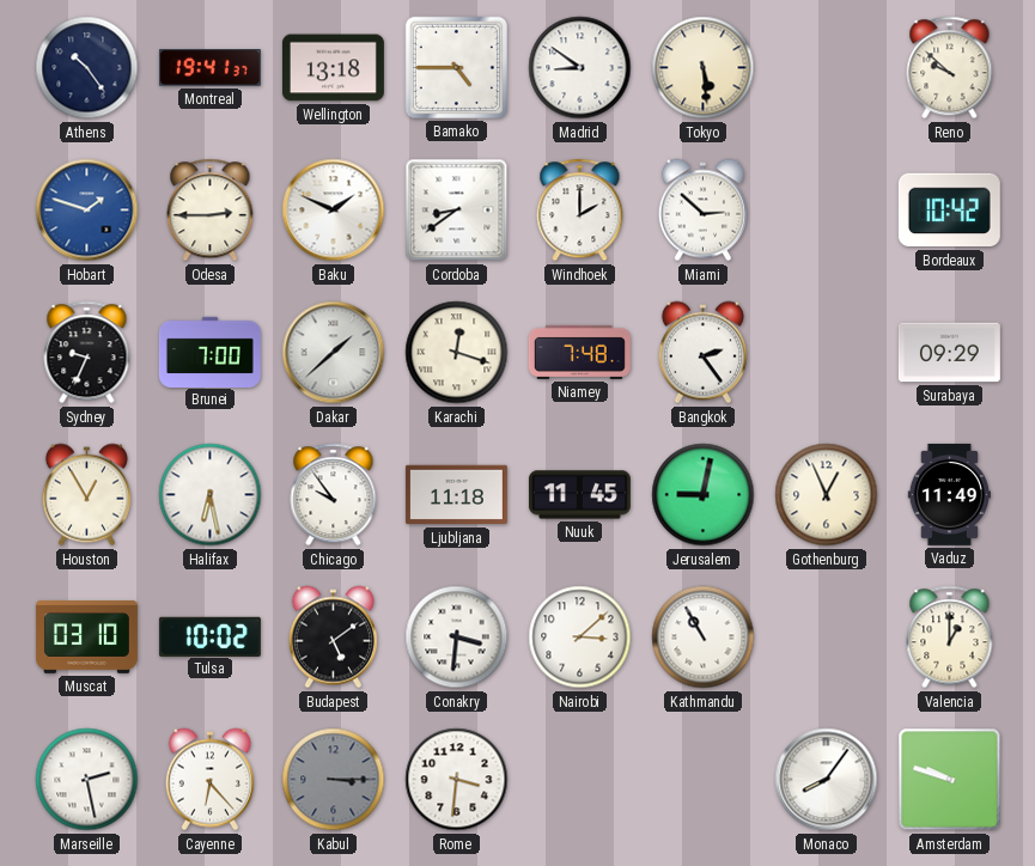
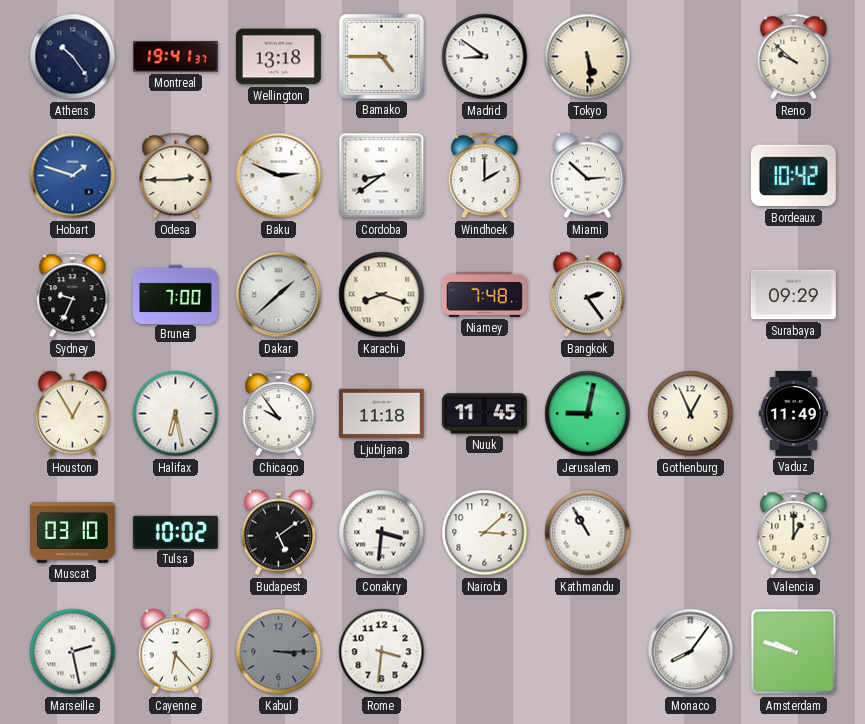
Baku: 1:49 -> 2:49 (279, 176)
Karachi: 12:18 -> 8:18 (382, 295)
